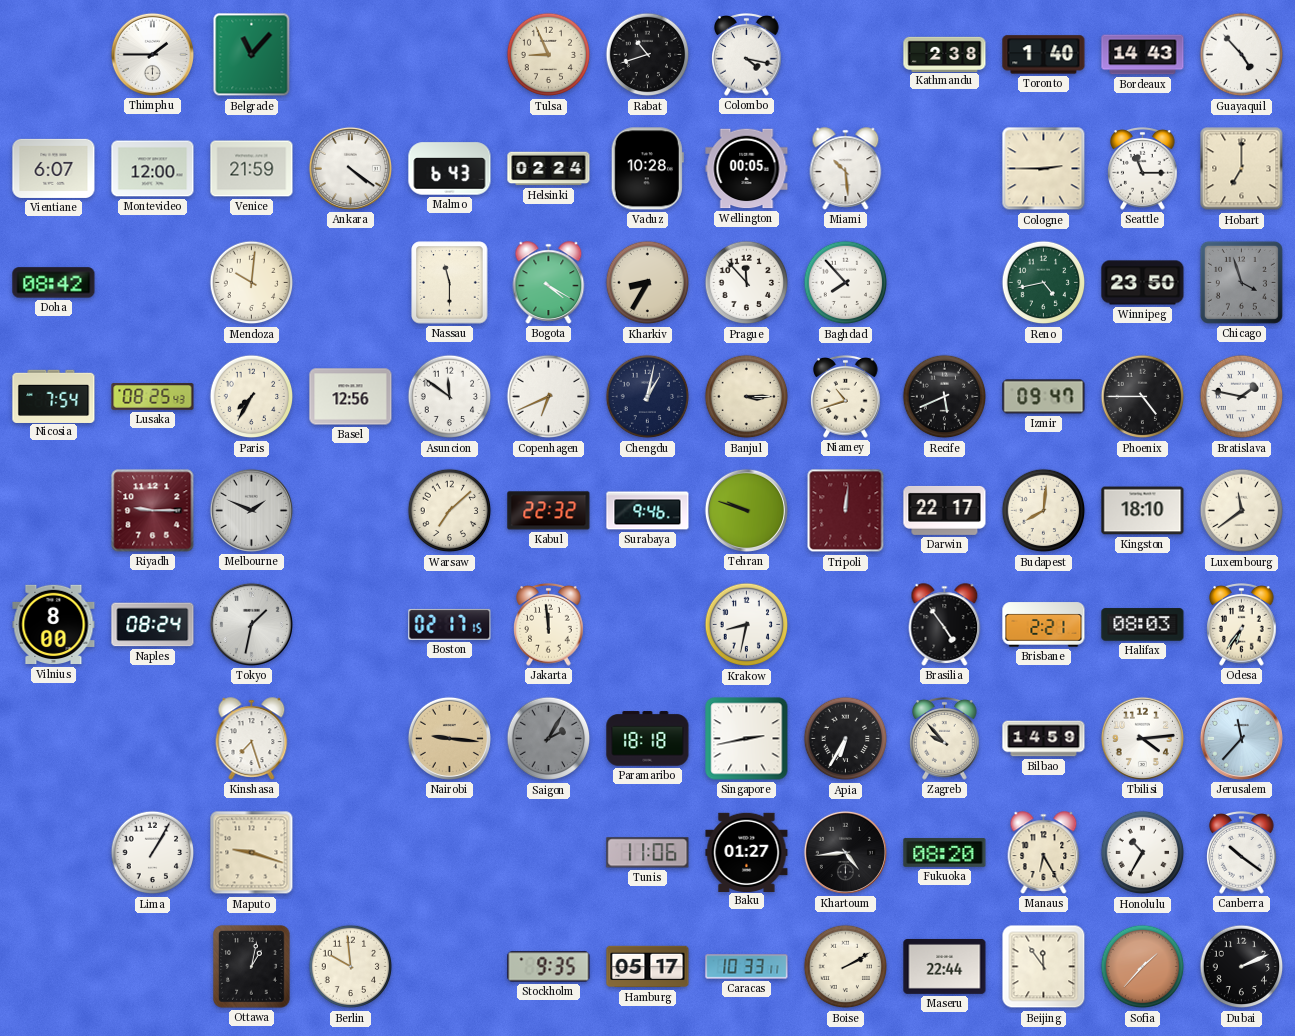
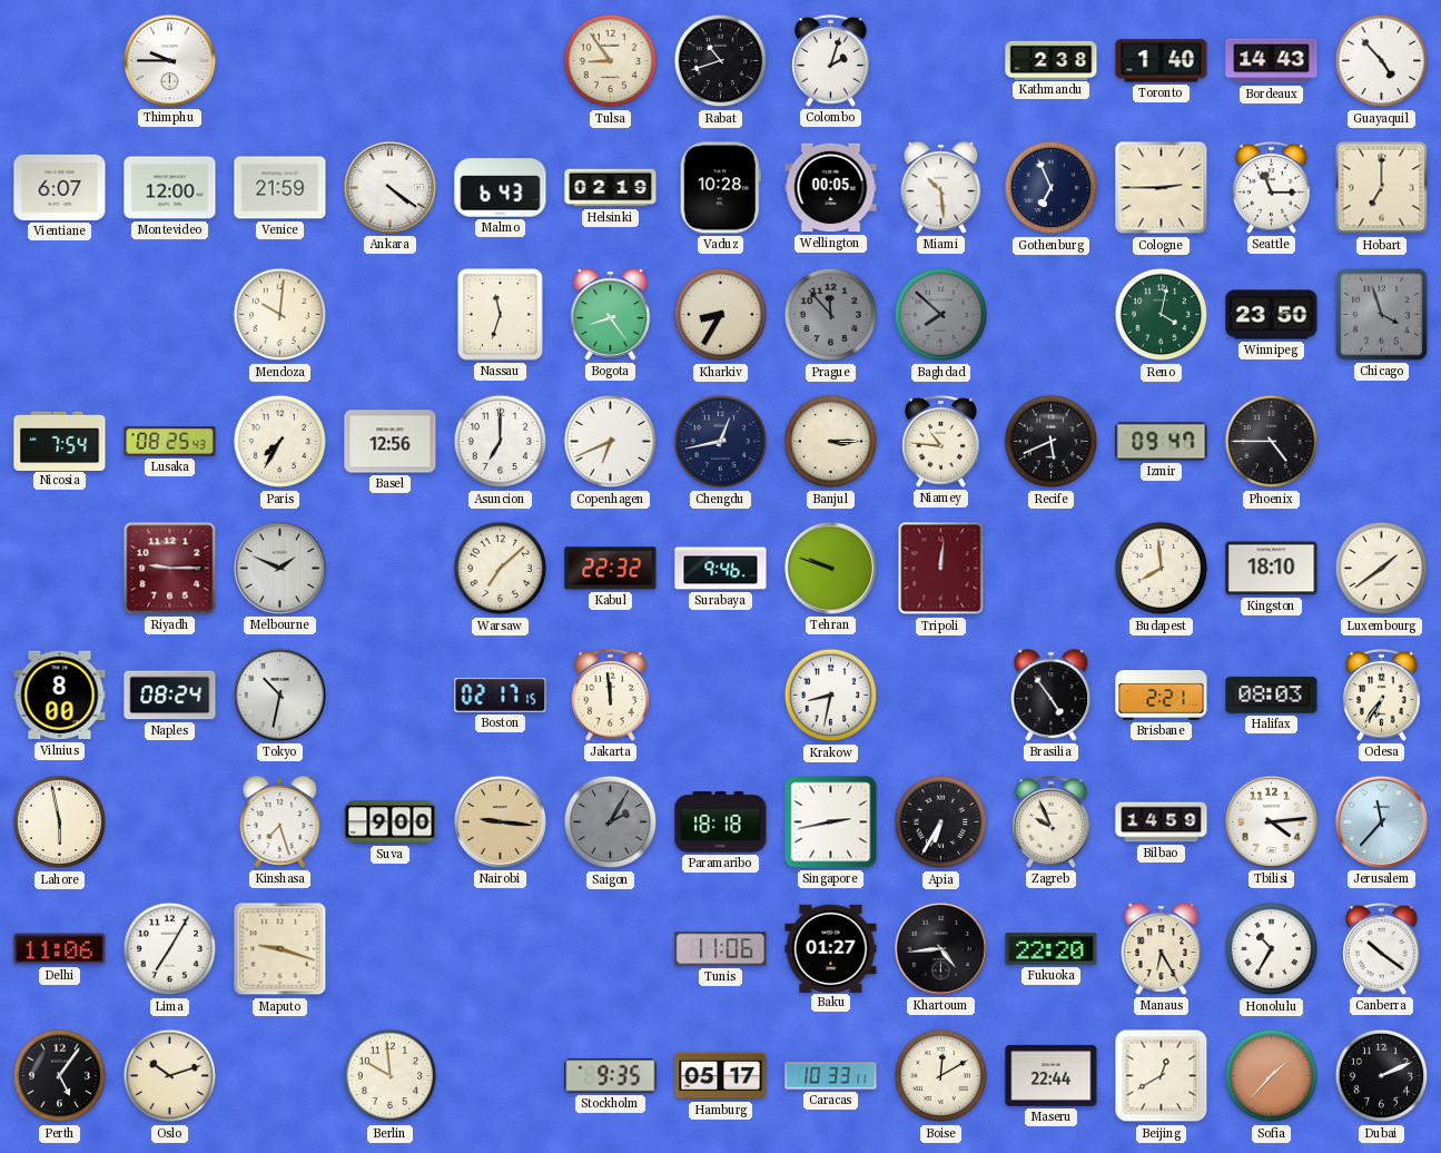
Thimphu: 1:45 -> 9:45 (169, 60)
Belgrade: 11:07 -> none (252, 55)
Tulsa: 8:56 -> 8:54 (611, 61)
Colombo: 4:17 -> 2:03 (831, 61)
Helsinki: 02:24 -> 02:19 (611, 188)
Gothenburg: none -> 6:56 (1052, 188)
Doha: 08:42 -> none (54, 283)
Nassau: 11:30 -> 11:33 (501, 315)
Bogota: 4:20 -> 8:24 (611, 315)
Prague dial: white -> grey (831, 315)
Baghdad: 7:53 -> 7:52 (941, 315)
Baghdad dial: white -> grey (941, 315)
Reno: 4:43 -> 4:02 (1162, 315)
Asuncion: 11:51 -> 7:00 (501, 442)
Chengdu: 1:02 -> 12:43 (721, 442)
Niamey: 10:42 -> 10:46 (941, 442)
Bratislava: 1:47 -> none (1242, 397)
Darwin: 22:17 -> none (945, 510)
Budapest: 8:01 -> 7:59 (1162, 569)
Luxembourg: 11:39 -> 1:39 (1382, 569)
Tokyo: 1:32 -> 10:32 (279, 694)
Lahore: none -> 5:58 (60, 822)
Suva: none -> 9:00 (391, 822)
Zagreb: 9:53 -> 9:56 (1052, 822)
Delhi: none -> 11:06 (60, 949)
Lima: 1:05 -> 7:05 (170, 949)
Fukuoka: 08:20 -> 22:20 (1052, 949)
Perth: none -> 5:06 (60, 1076)
Oslo: none -> 10:12 (170, 1076)
Ottawa: 1:02 -> none (252, 967)
Boise: 2:10 -> 12:10 (941, 1076)
Beijing: 11:54 -> 12:40 (1162, 1076)
